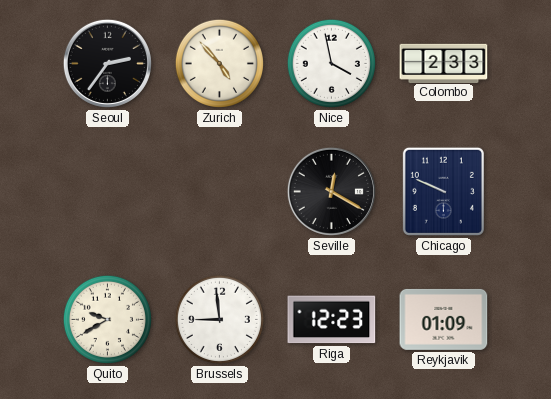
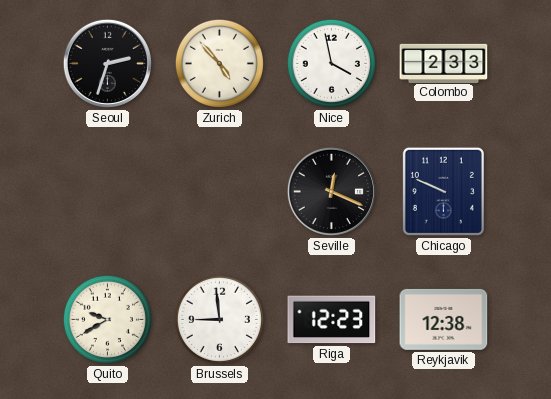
Seoul: 2:36 -> 2:33 (107, 63)
Seville: 12:20 -> 12:19 (331, 191)
Reykjavik: 01:09 -> 12:38 (444, 319)
